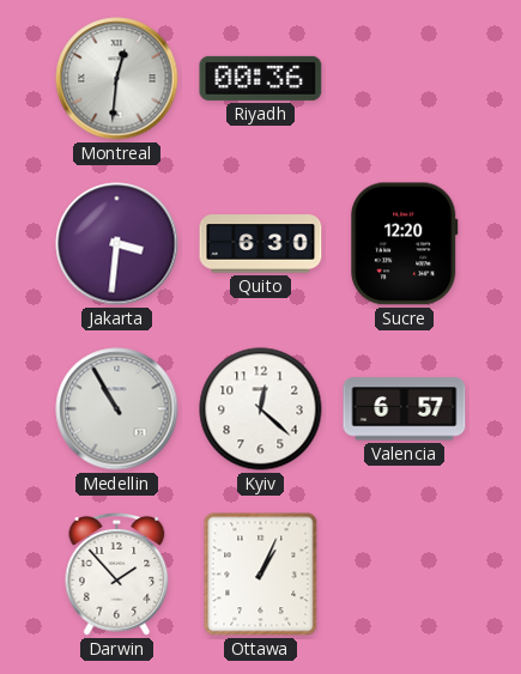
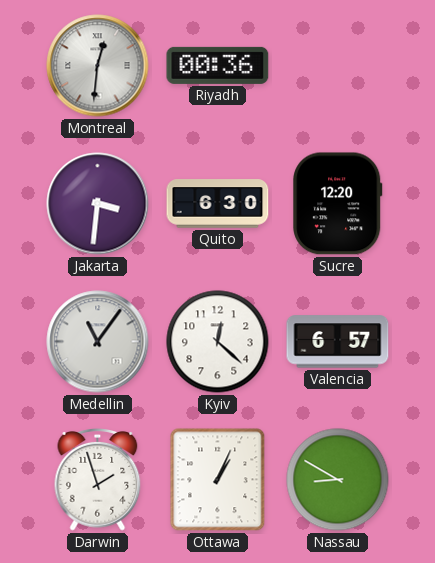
Medellin: 10:55 -> 11:06 (98, 342)
Darwin: 1:53 -> 1:57 (98, 480)
Nassau: none -> 8:50 (338, 480)
